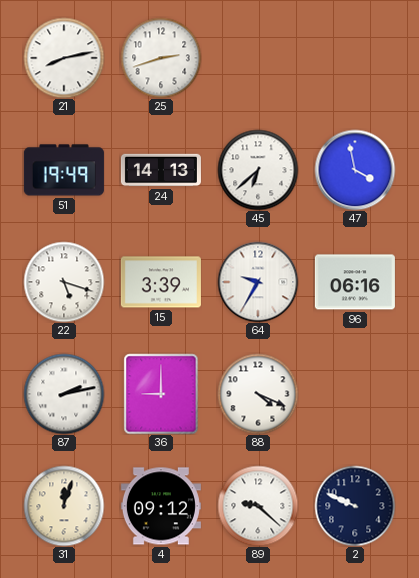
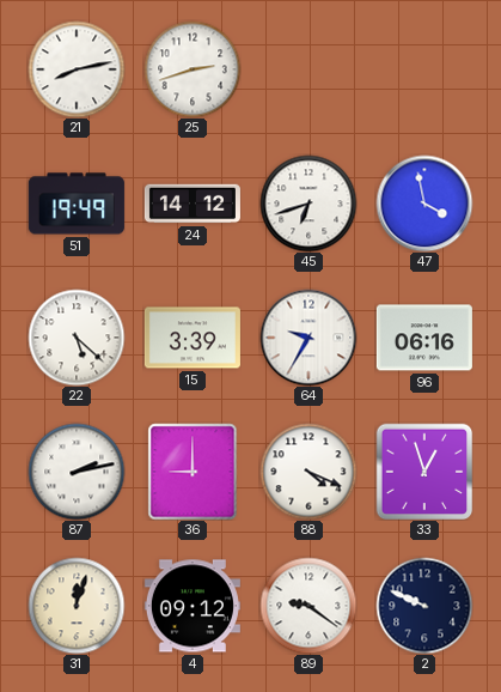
24: 14:13 -> 14:12 (193, 204)
45: 6:38 -> 6:42 (308, 204)
22: 5:18 -> 5:22 (77, 338)
33: none -> 12:57 (424, 472)
89: 9:22 -> 9:21 (308, 606)
